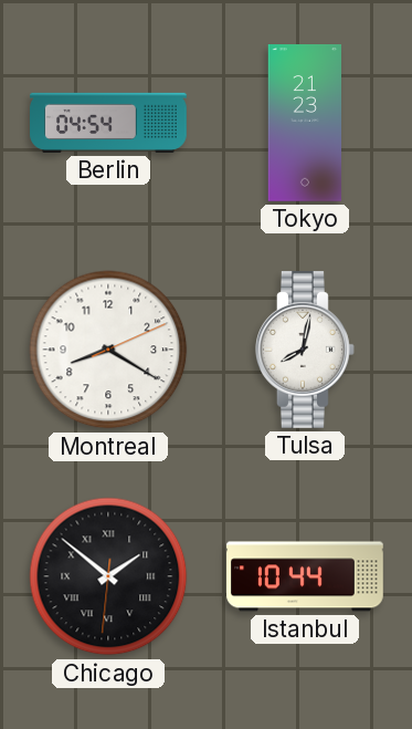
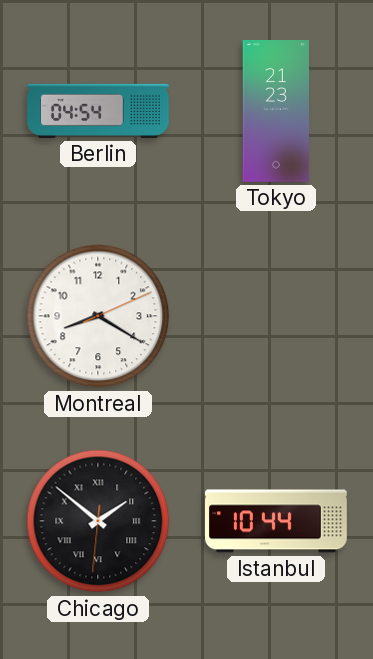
Tulsa: 8:02 -> none (306, 350)
